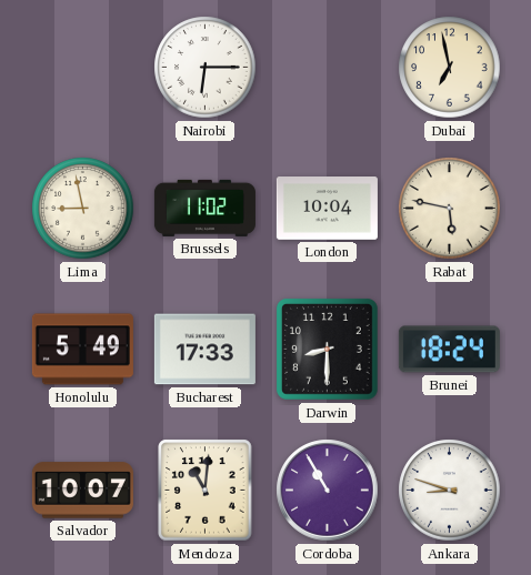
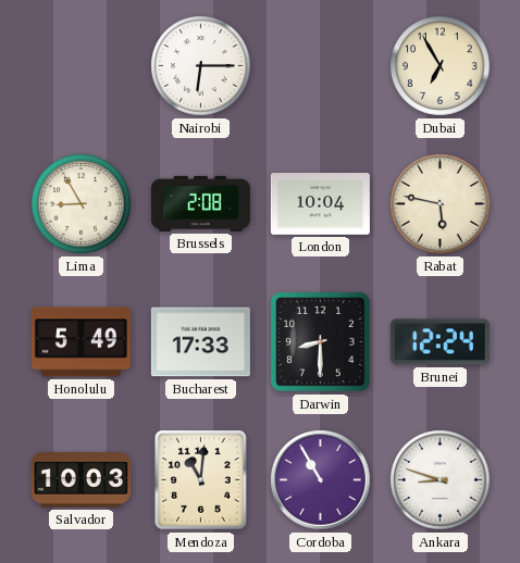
Dubai: 6:58 -> 6:55 (441, 66)
Lima: 8:58 -> 8:55 (82, 204)
Brussels: 11:02 -> 2:08 (200, 203)
Brunei: 18:24 -> 12:24 (439, 342)
Salvador: 10:07 -> 10:03 (81, 480)
